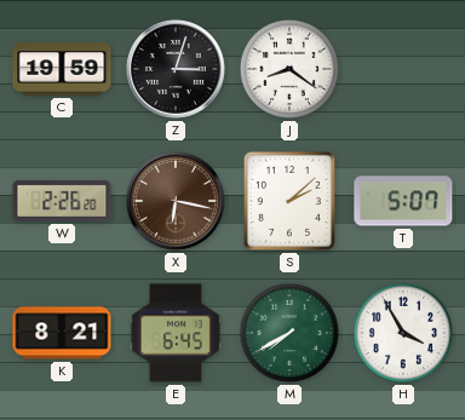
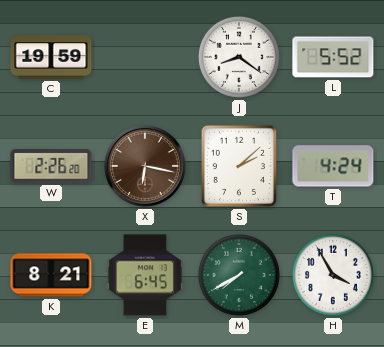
Z: 3:03 -> none (176, 69)
L: none -> 5:52 (333, 57)
T: 5:07 -> 4:24 (333, 166)
